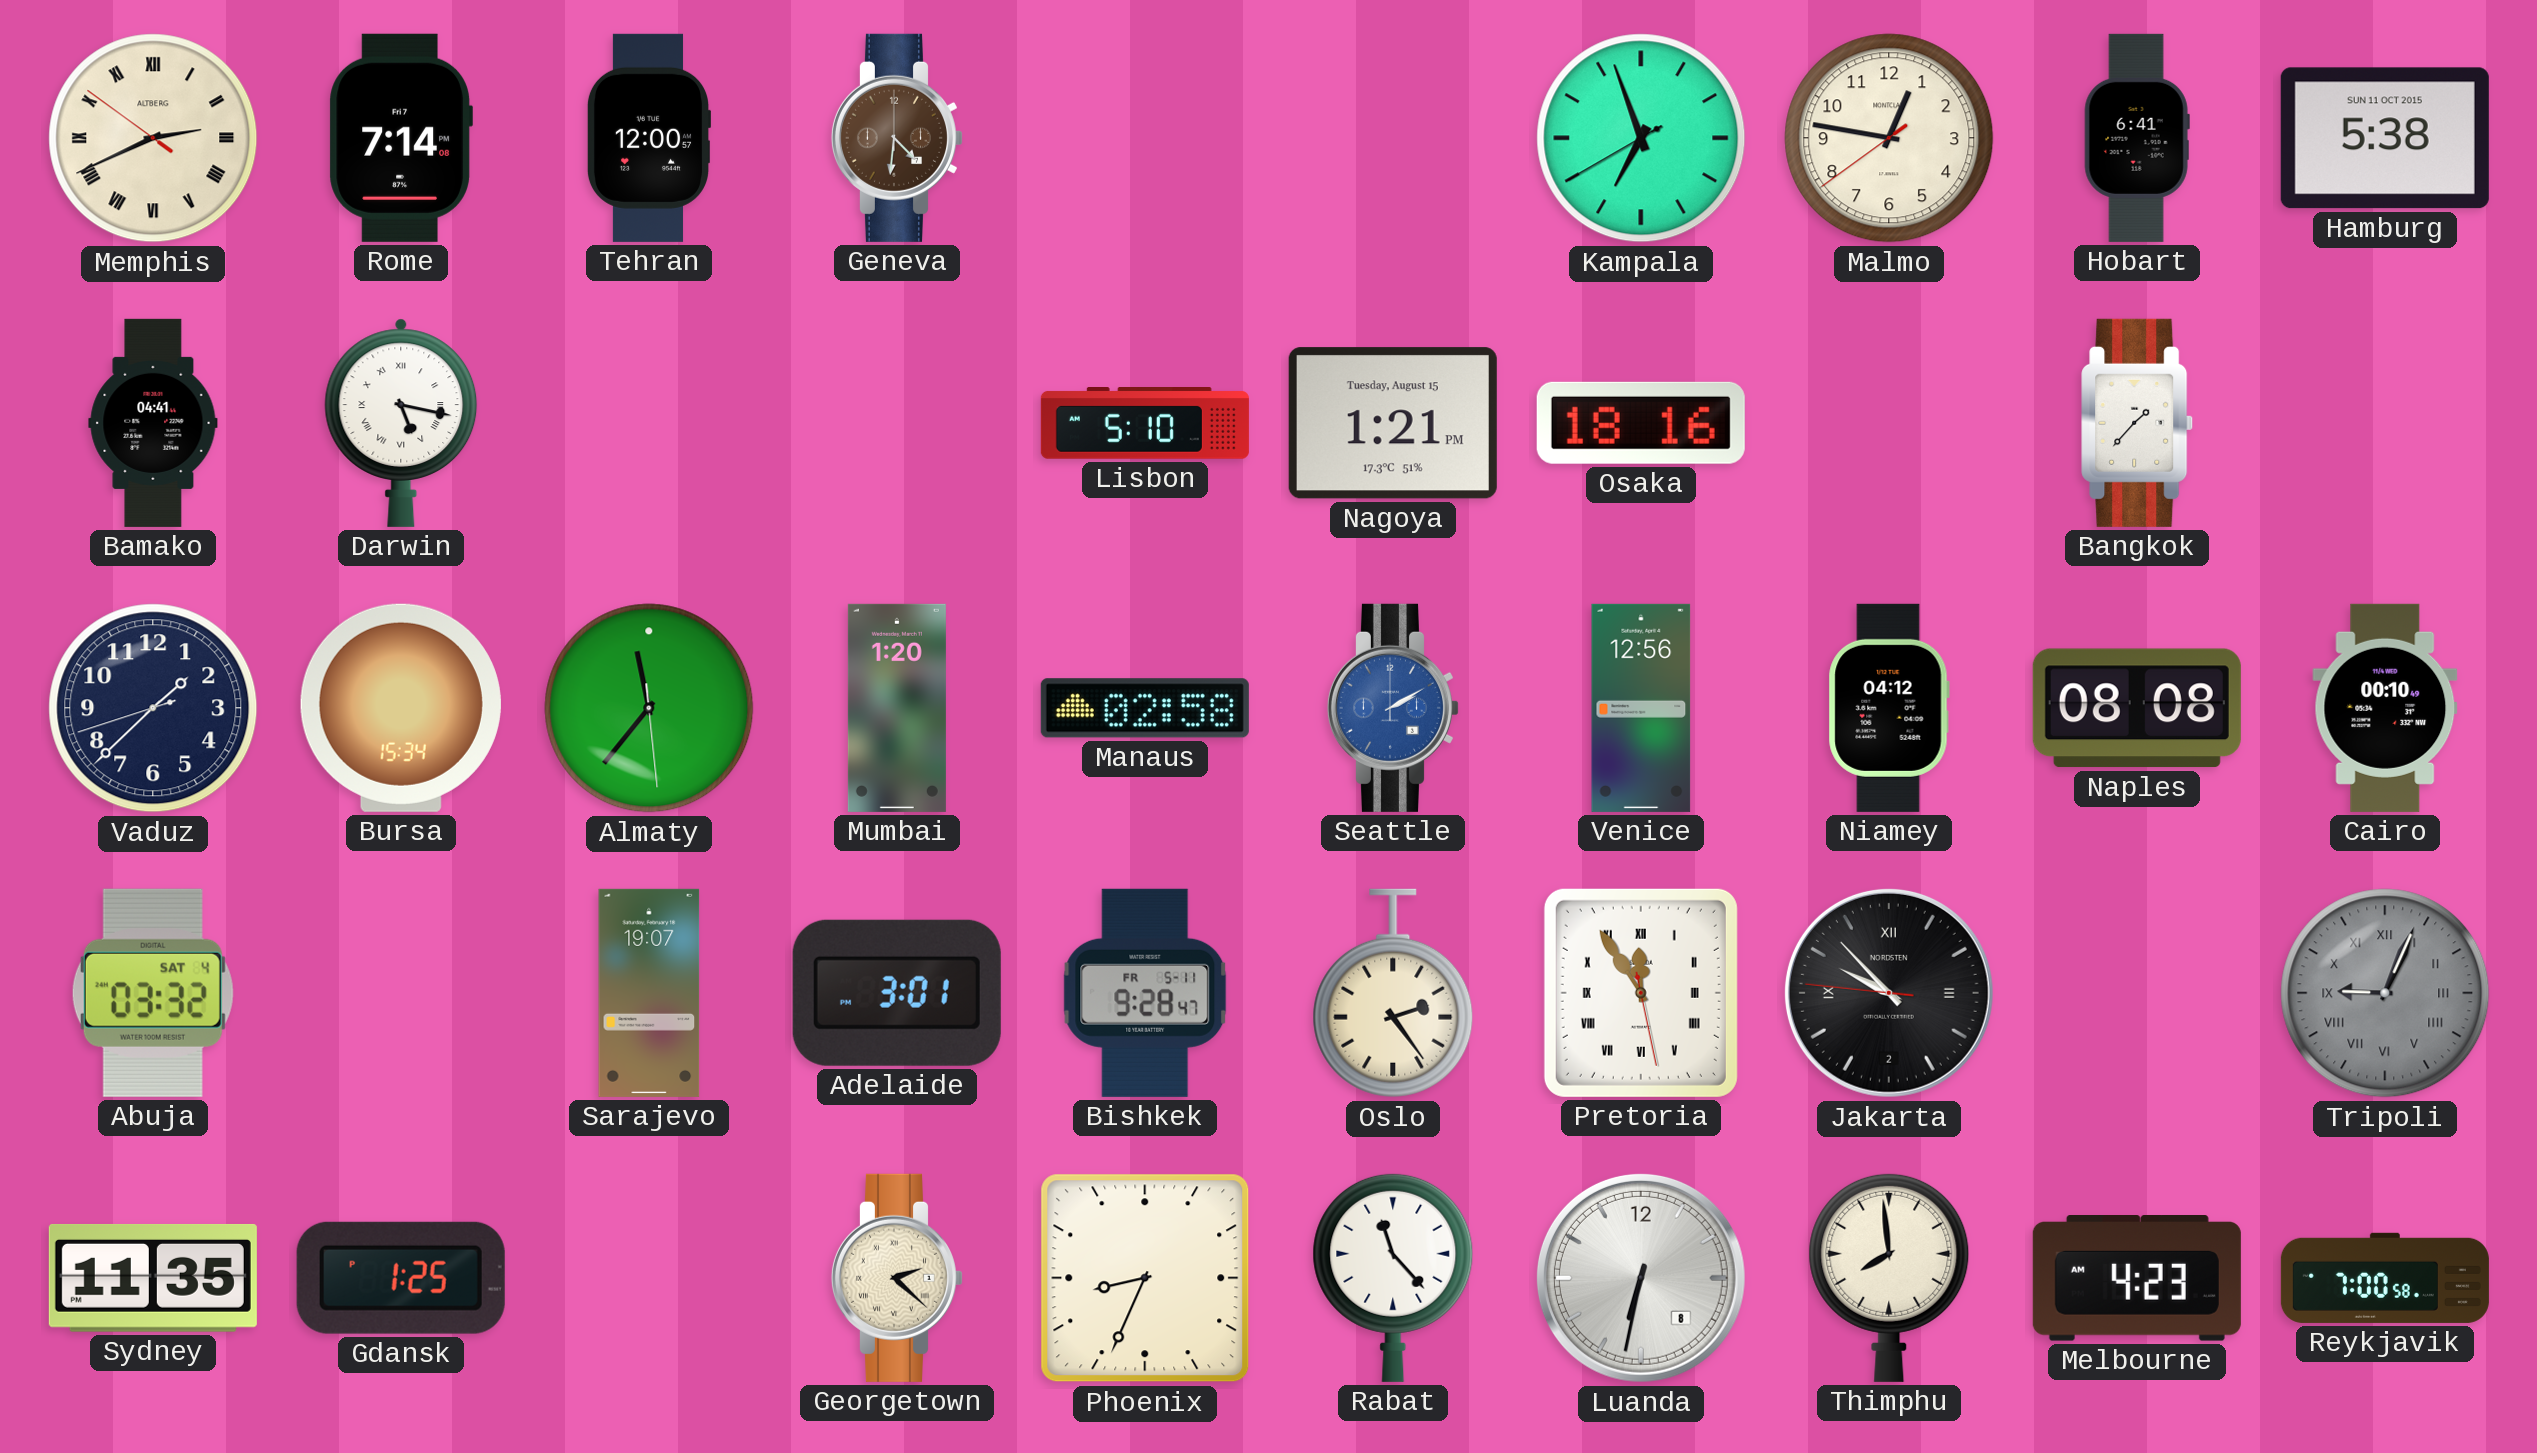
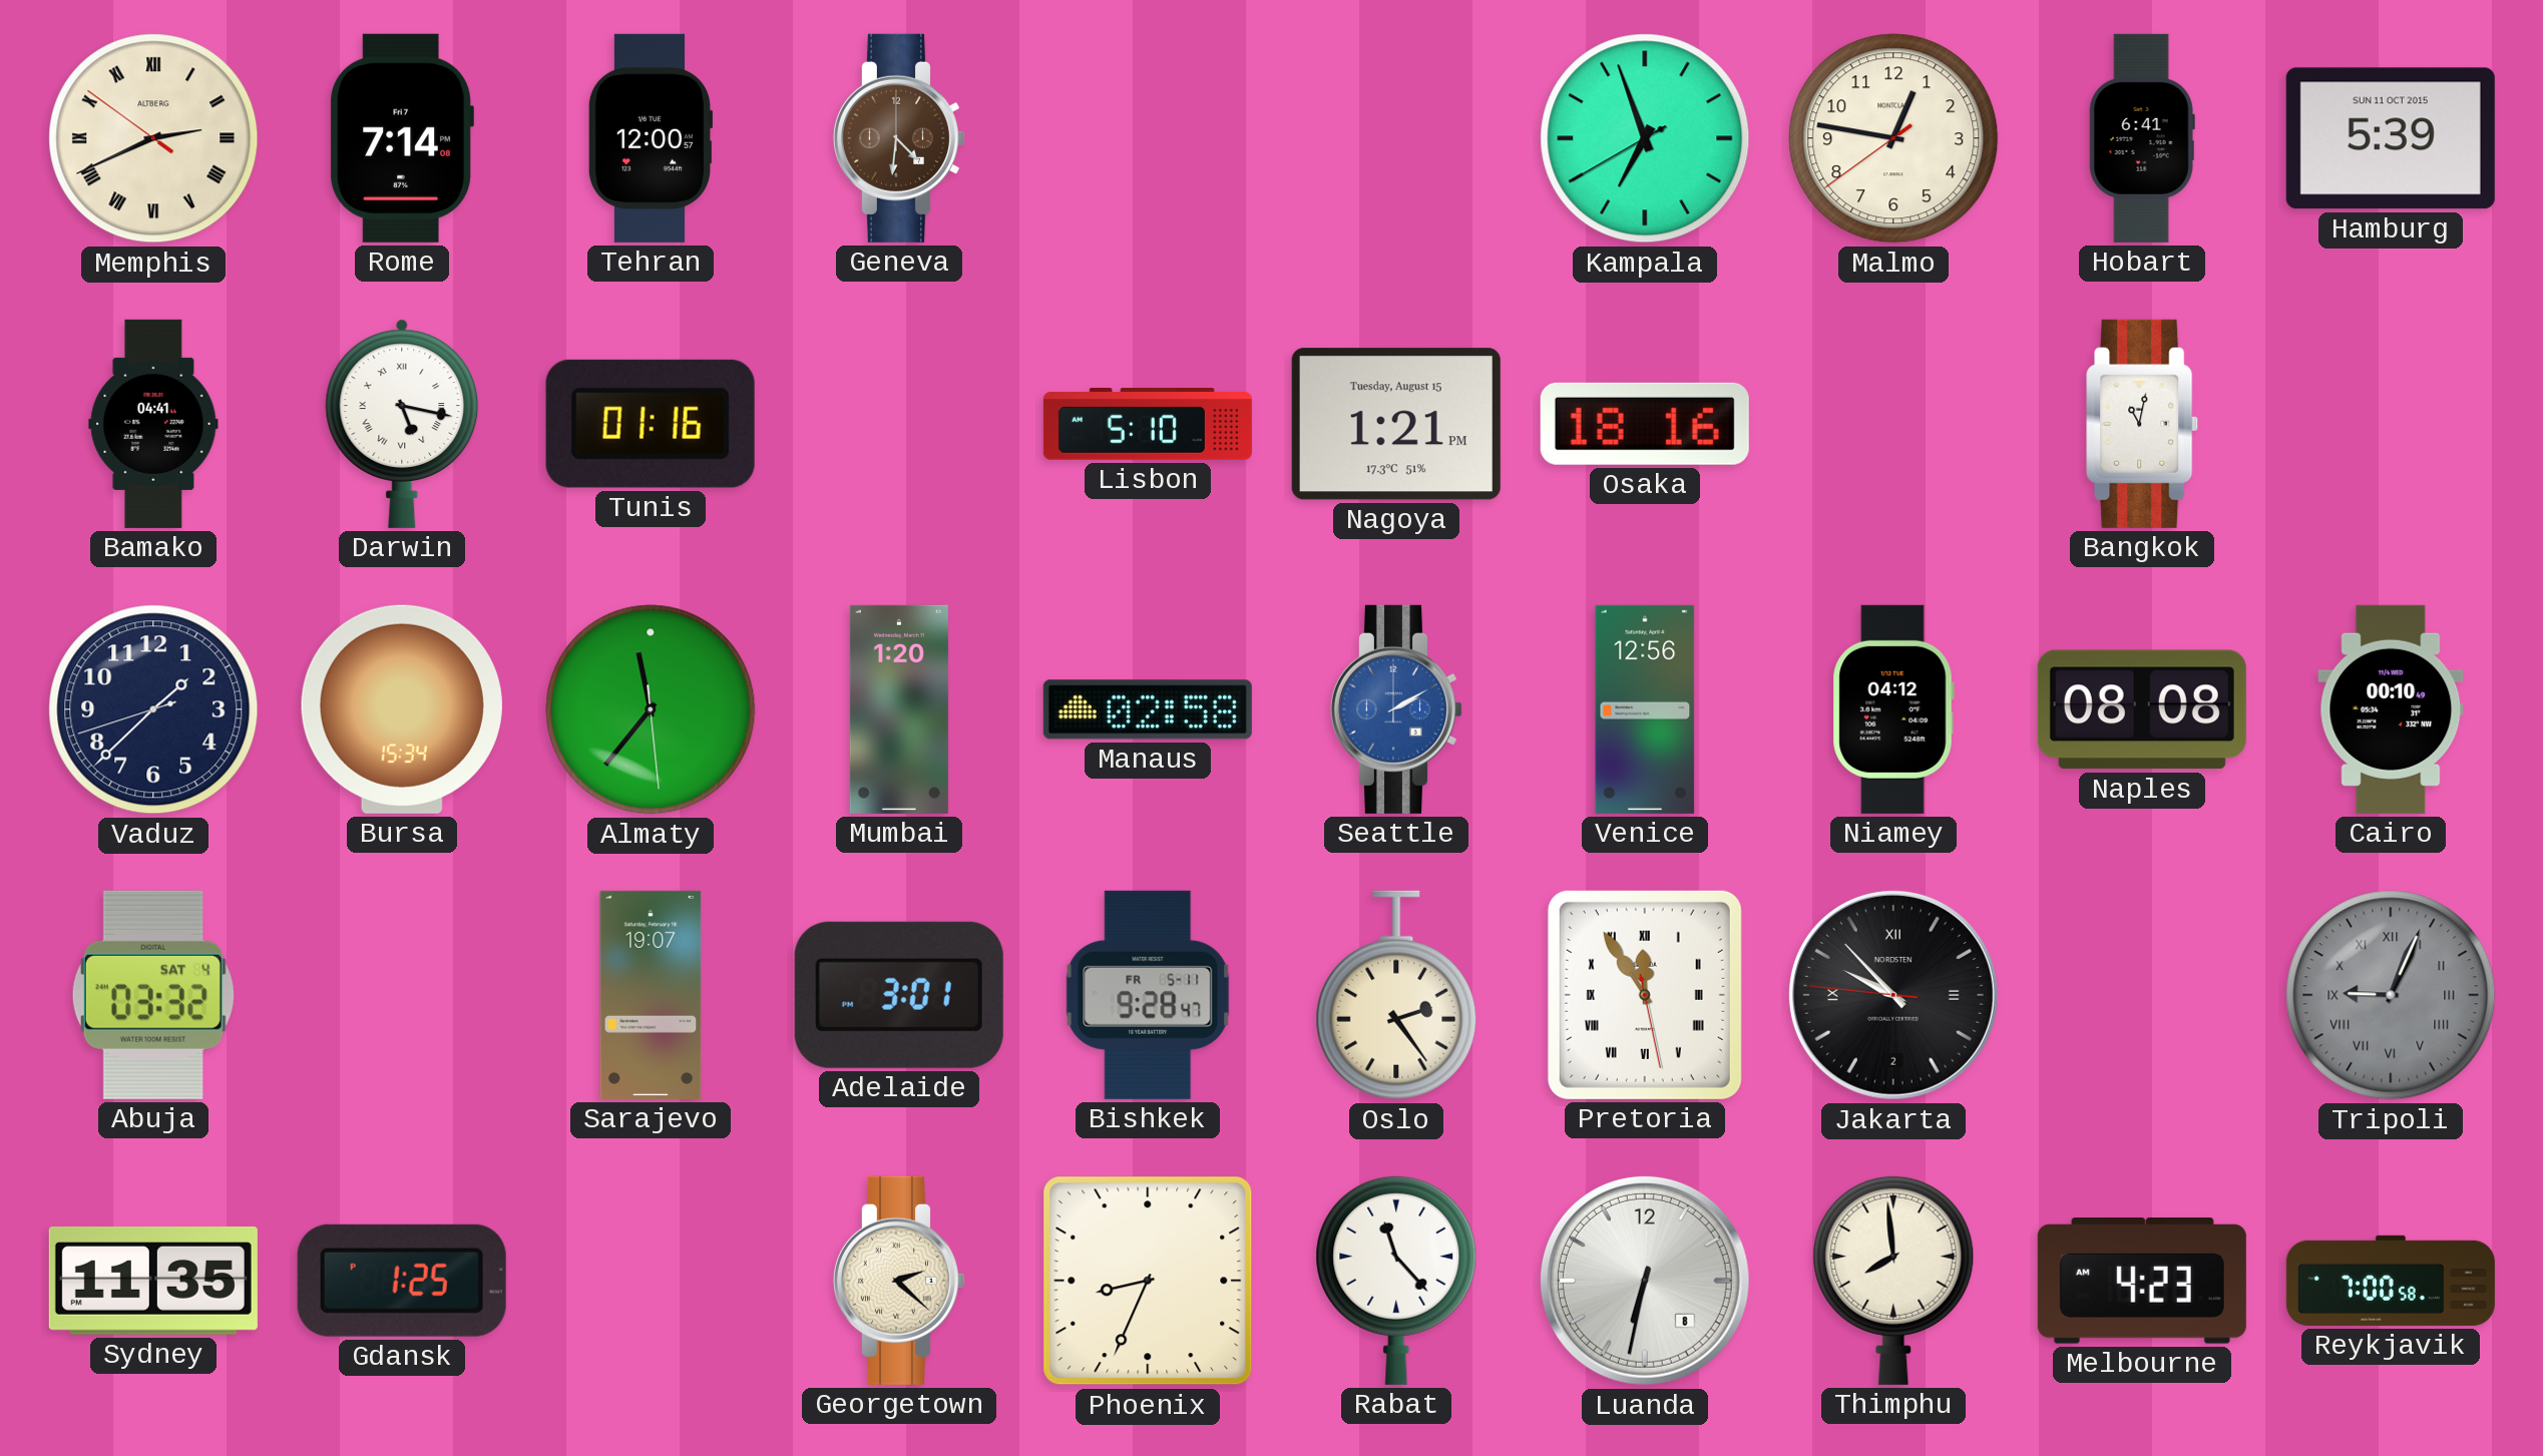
Hamburg: 5:38 -> 5:39 (2391, 138)
Tunis: none -> 01:16 (651, 424)
Bangkok: 1:37 -> 11:02 (2143, 424)
